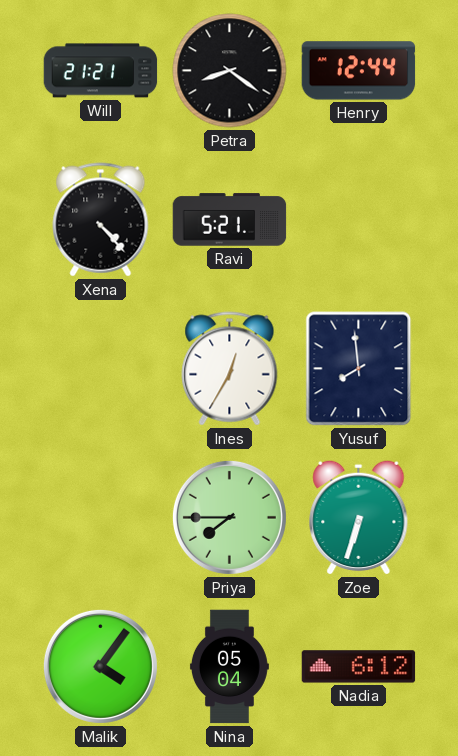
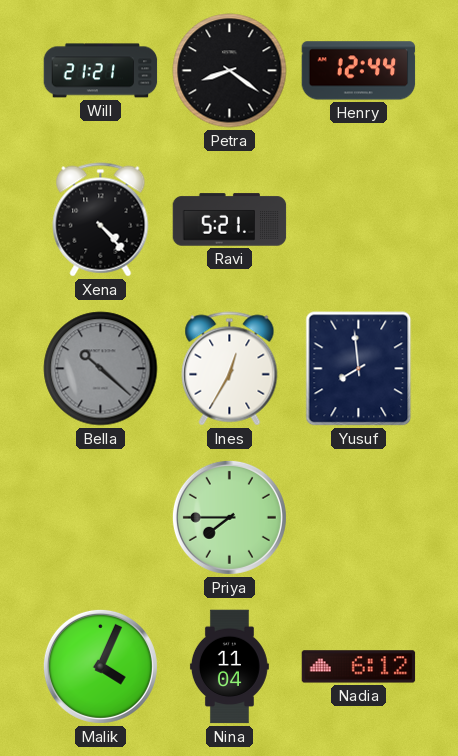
Bella: none -> 10:22 (101, 369)
Zoe: 6:33 -> none (359, 517)
Malik: 4:06 -> 4:04 (100, 666)
Nina: 05:04 -> 11:04 (229, 667)
